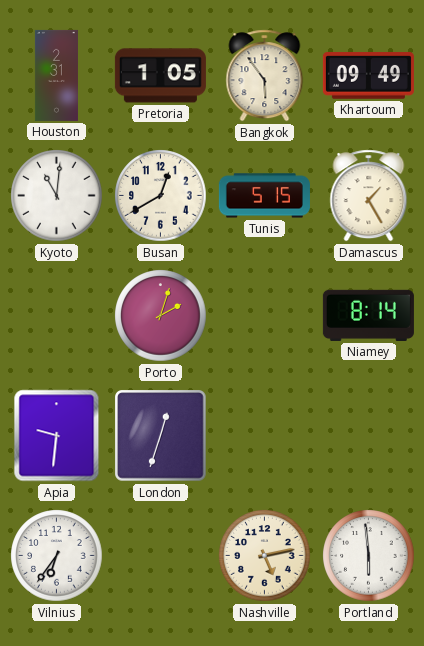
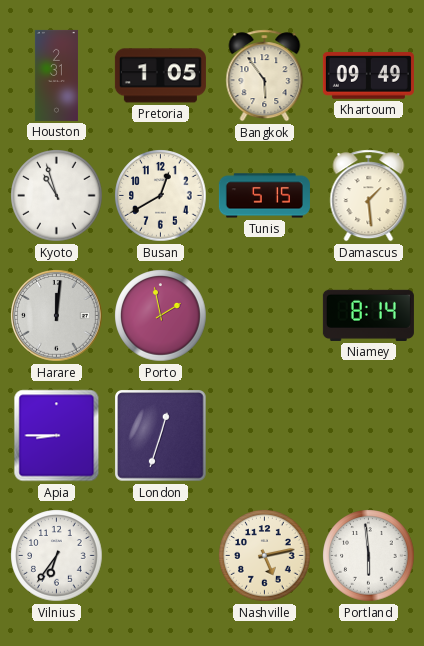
Kyoto: 11:01 -> 10:57 (57, 196)
Damascus: 1:25 -> 1:29 (369, 196)
Harare: none -> 12:01 (57, 316)
Porto: 2:03 -> 1:58 (161, 316)
Apia: 9:31 -> 8:45 (57, 436)
